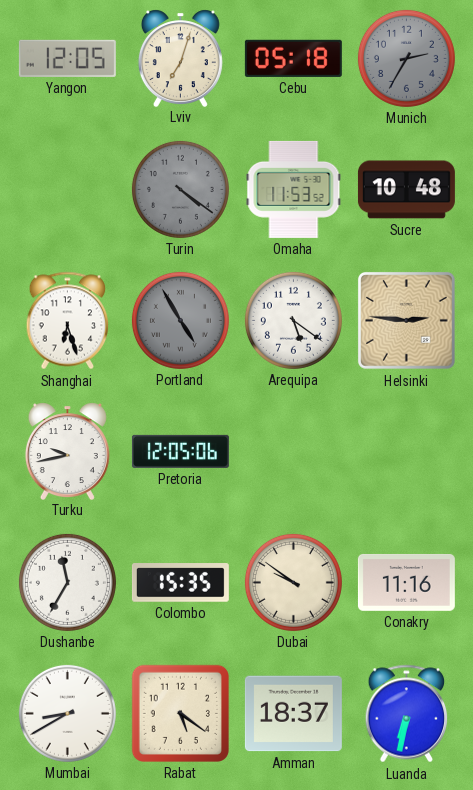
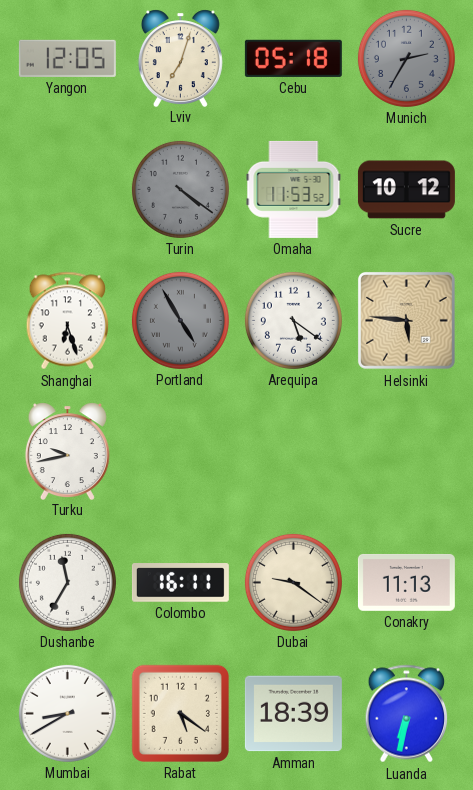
Sucre: 10:48 -> 10:12 (406, 190)
Helsinki: 2:46 -> 5:46 (407, 321)
Pretoria: 12:05 -> none (180, 451)
Colombo: 15:35 -> 16:11 (180, 583)
Dubai: 9:51 -> 9:21 (293, 582)
Conakry: 11:16 -> 11:13 (406, 582)
Amman: 18:37 -> 18:39 (293, 714)
